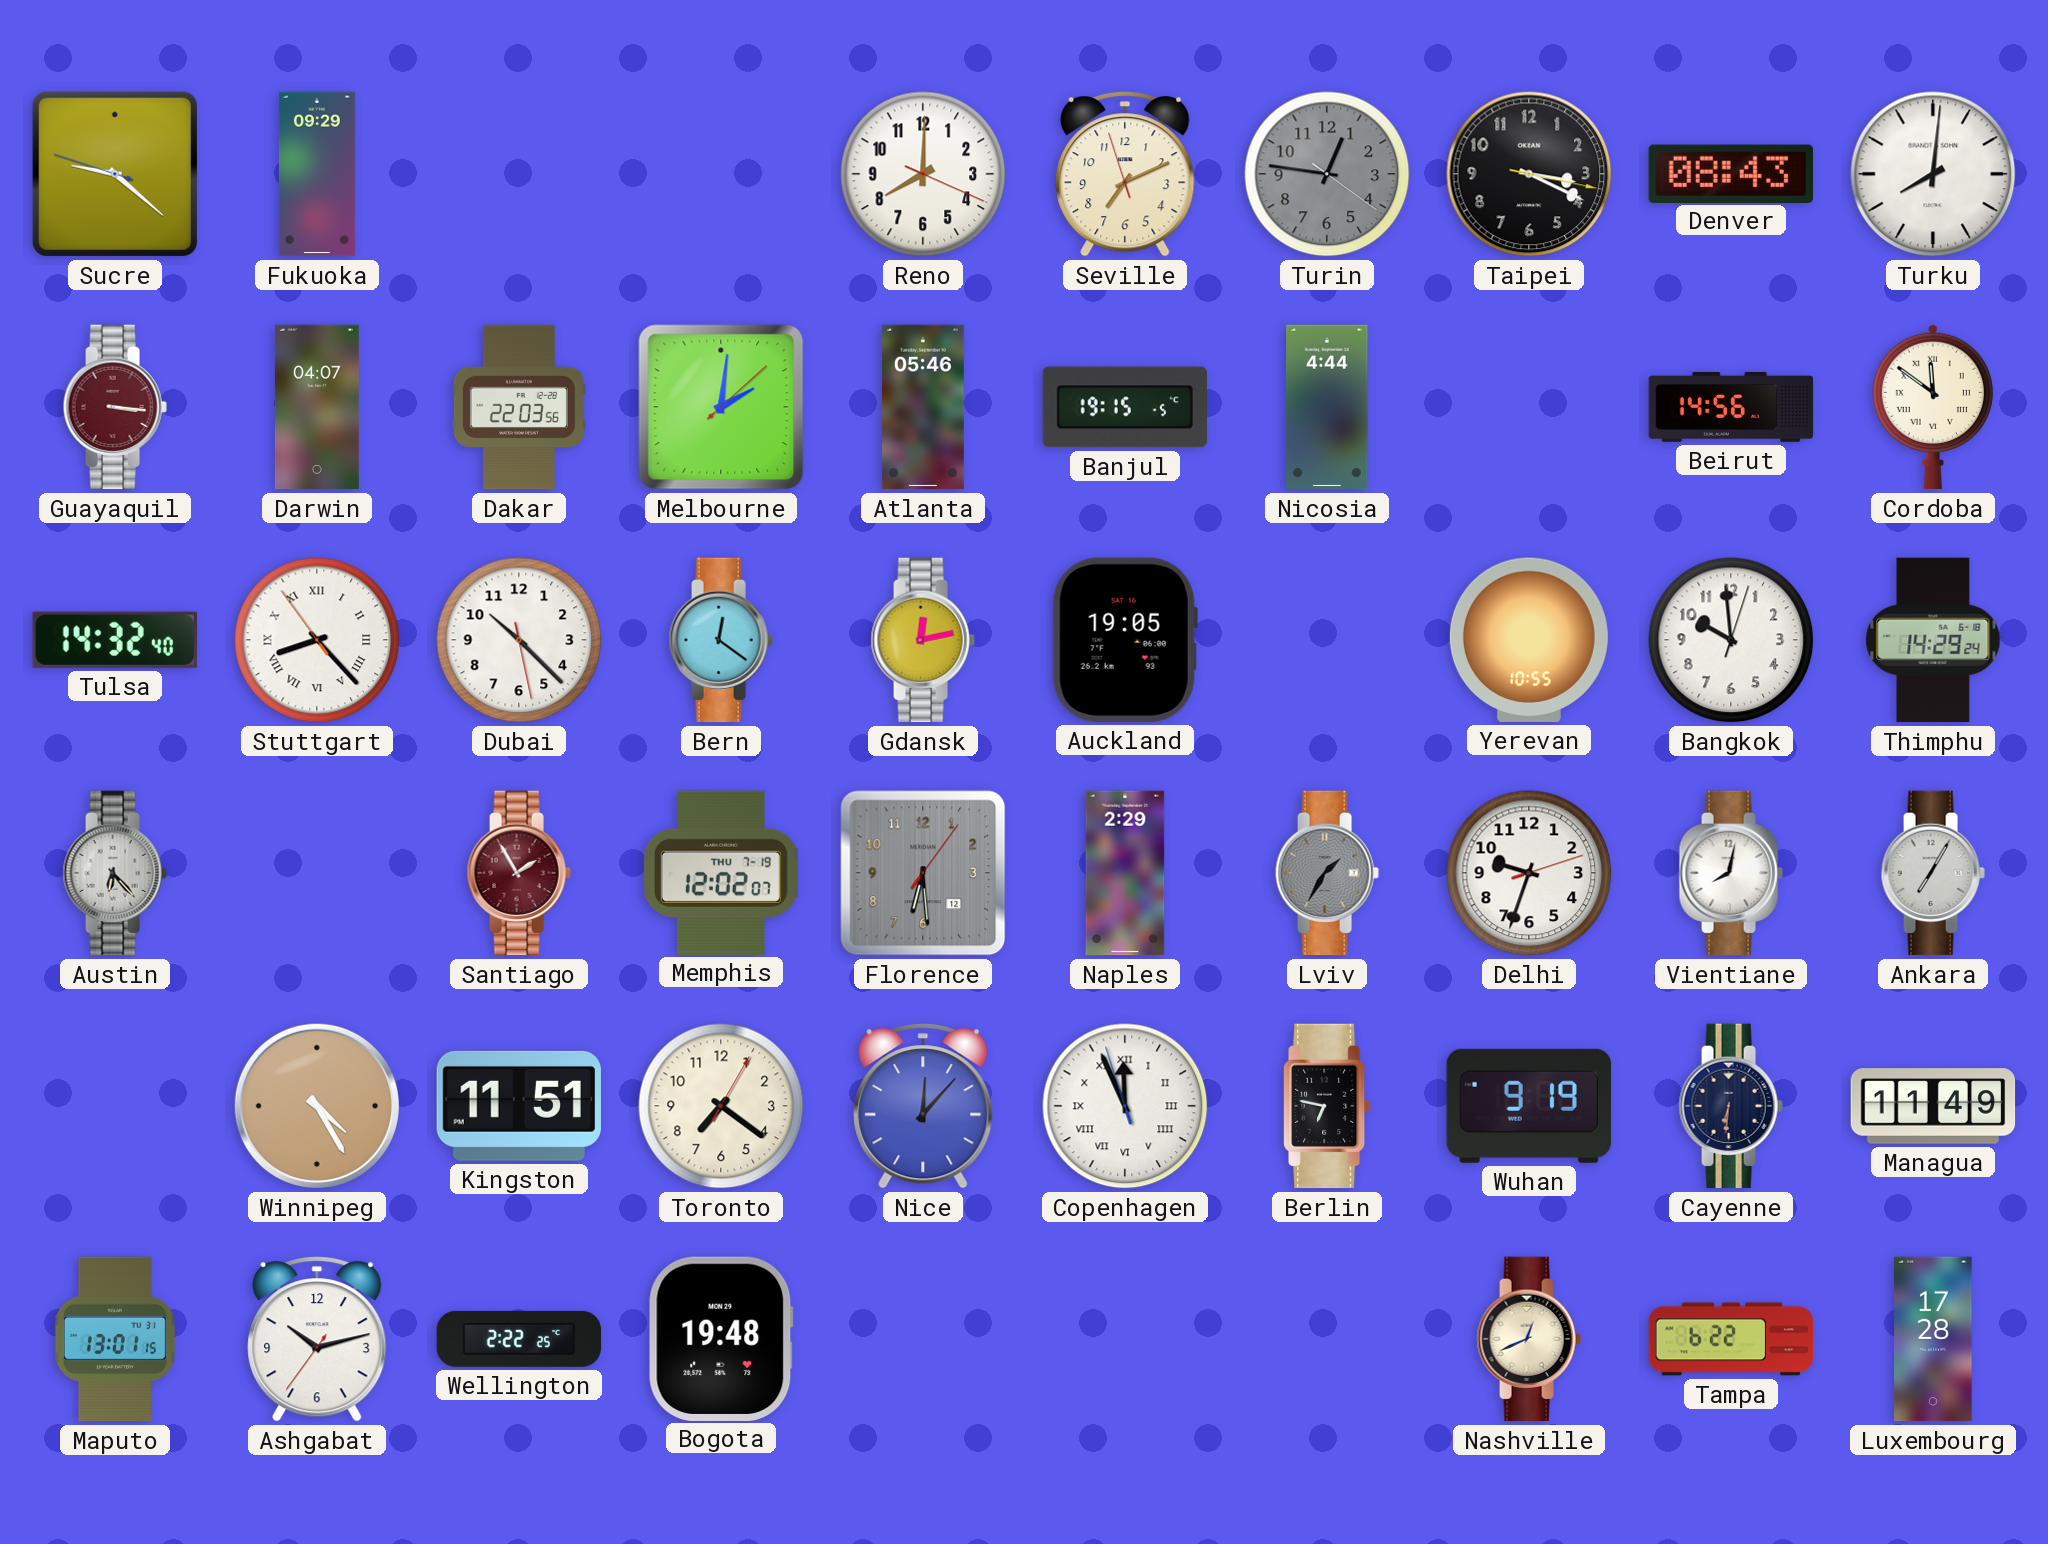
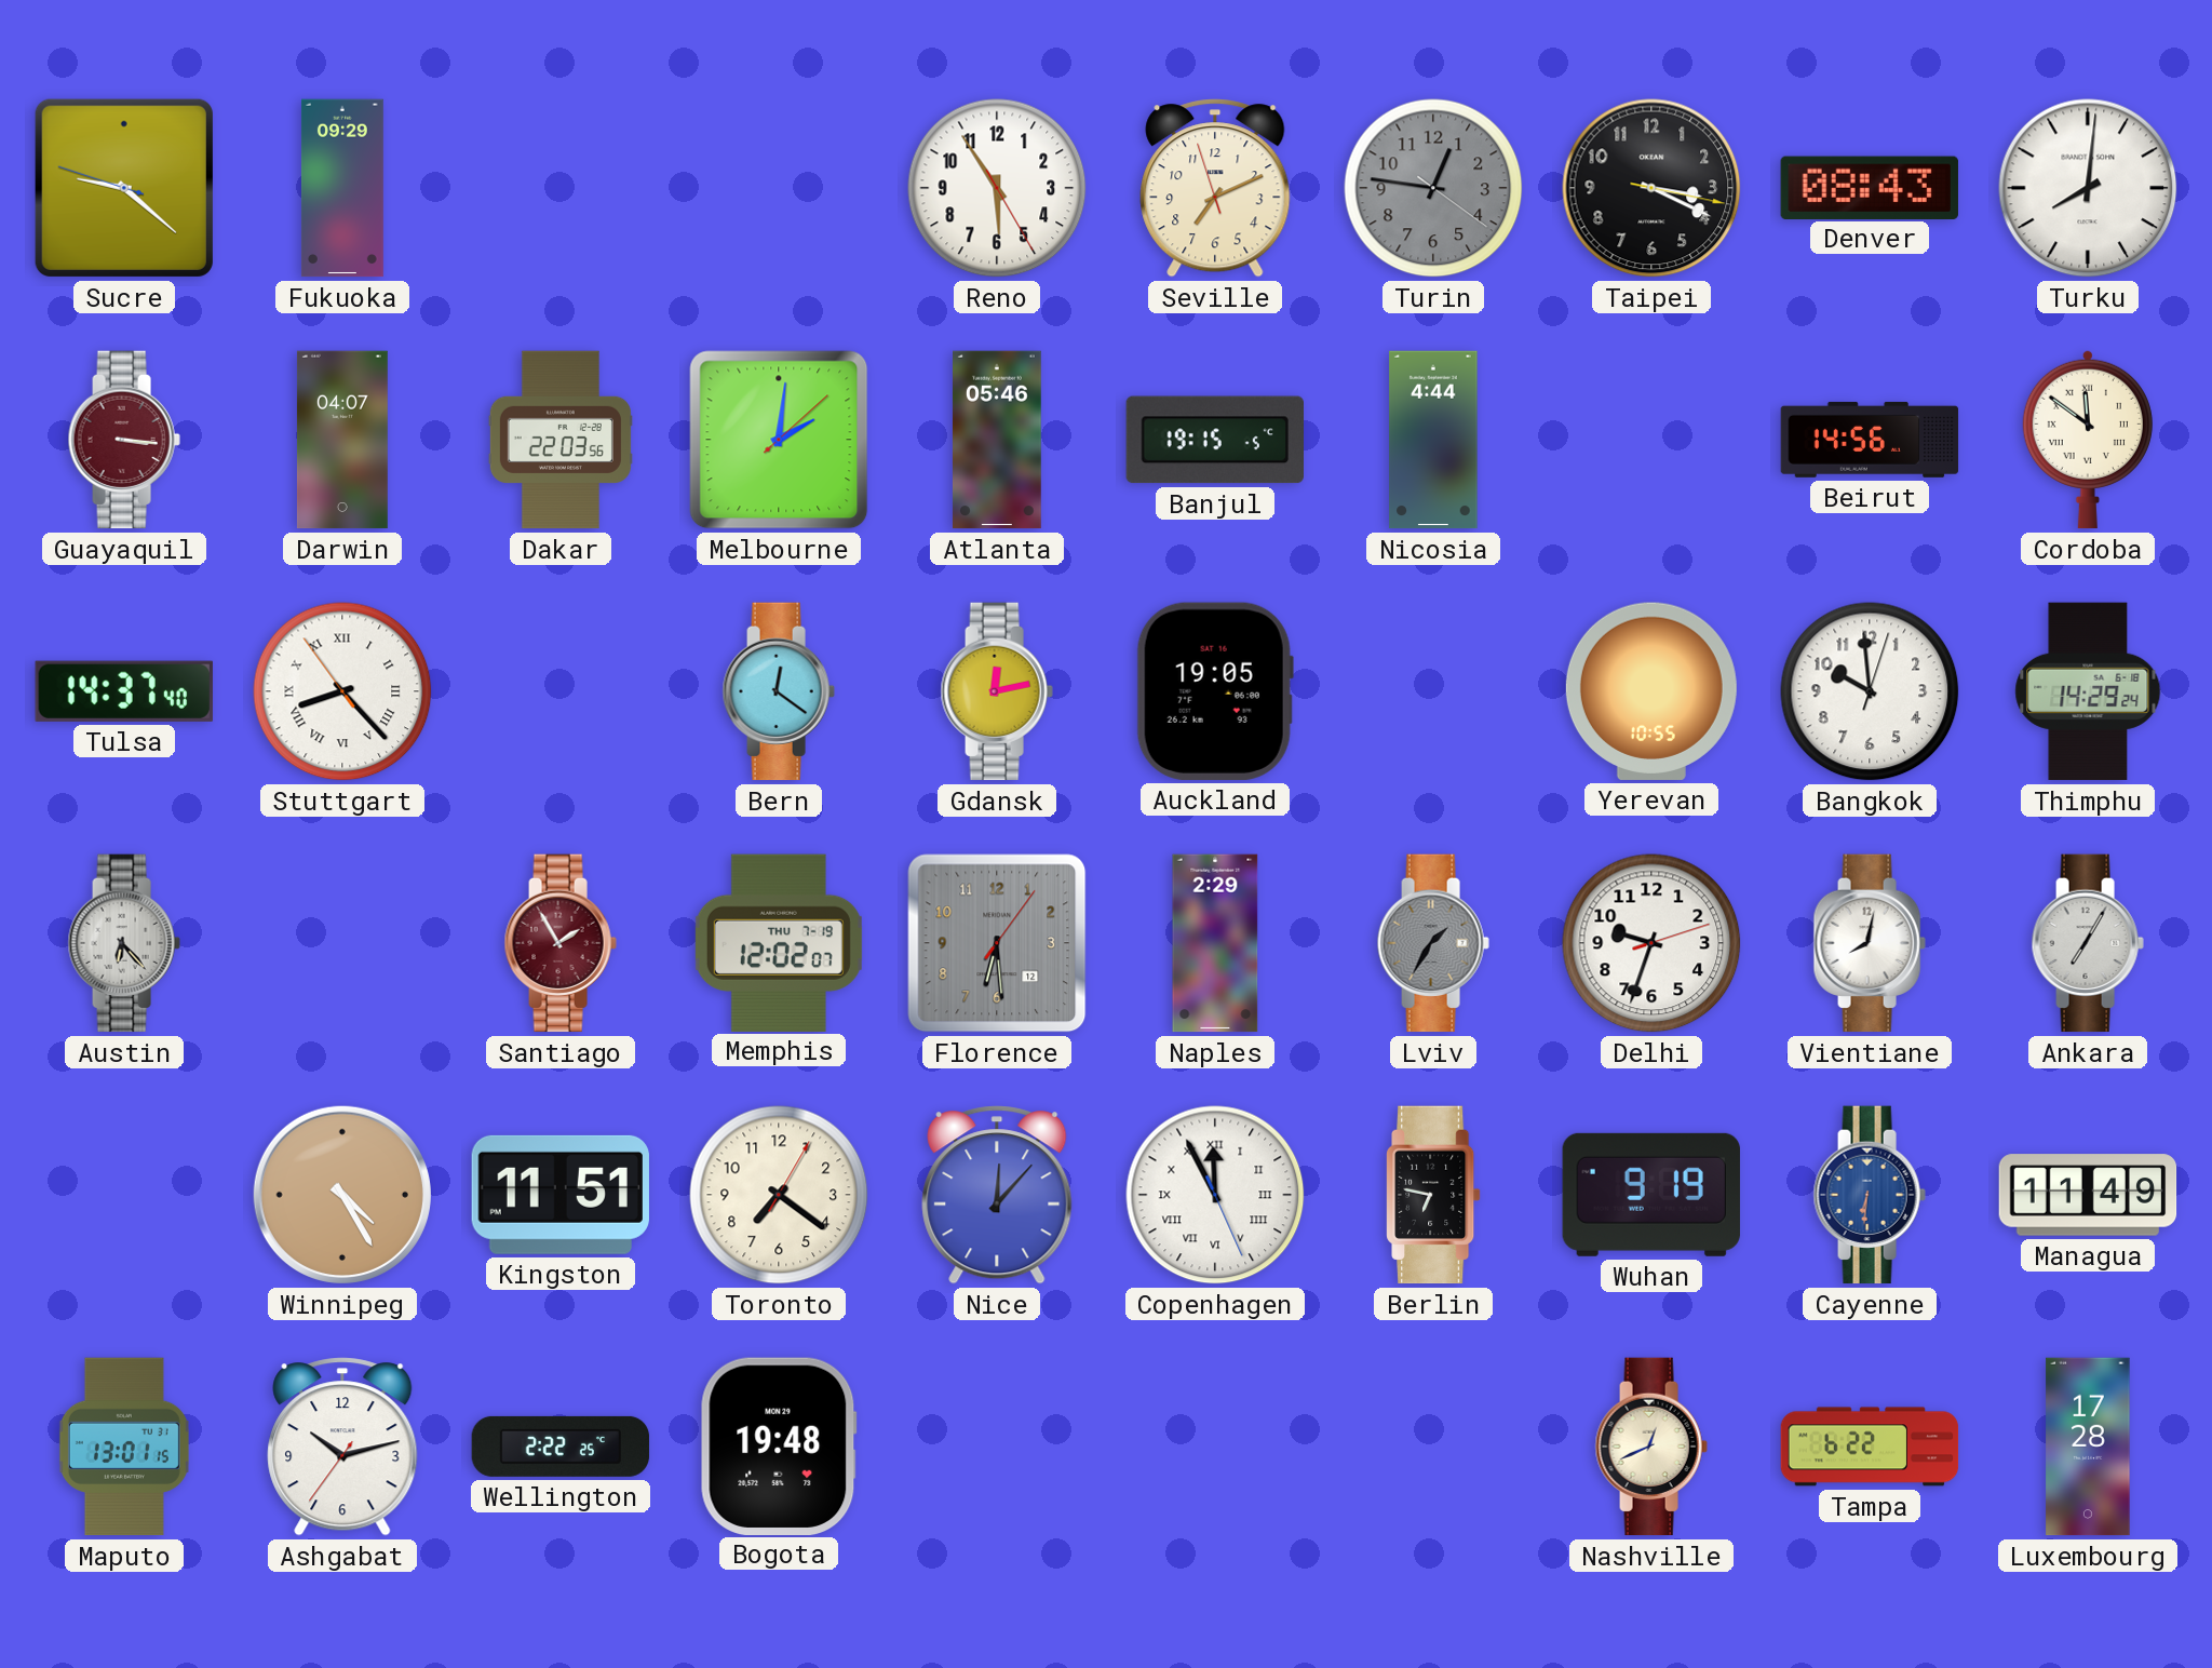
Reno: 8:00 -> 5:54 (997, 188)
Tulsa: 14:32 -> 14:37 (124, 691)
Dubai: 10:22 -> none (519, 640)
Copenhagen: 11:55:57 -> 11:55:26 (1215, 1195)
Cayenne dial: navy -> blue (1870, 1195)
